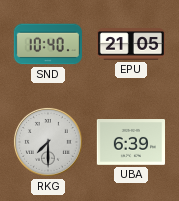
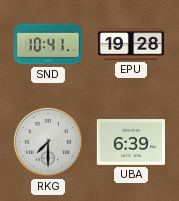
SND: 10:40 -> 10:41 (48, 44)
EPU: 21:05 -> 19:28 (130, 44)
